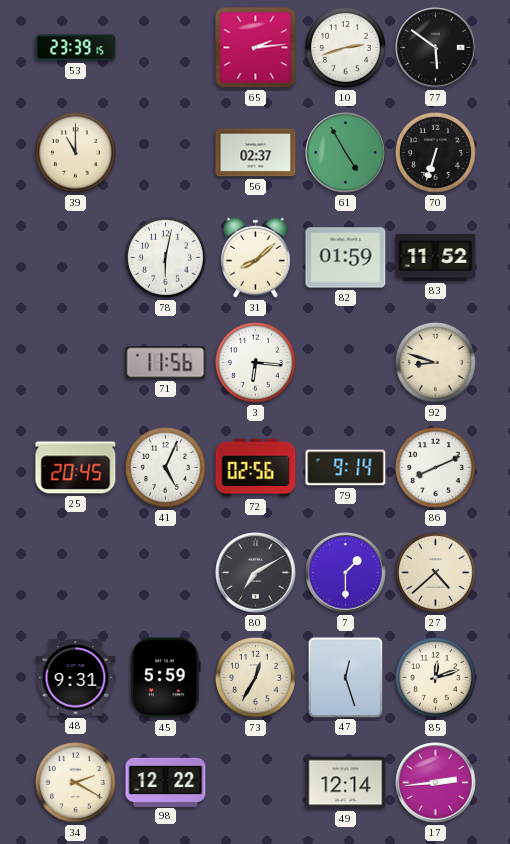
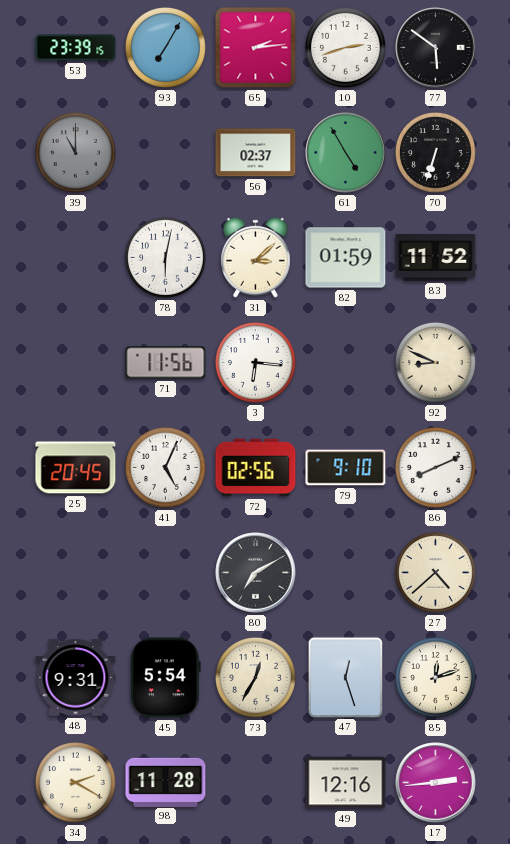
93: none -> 7:05 (165, 47)
39 dial: cream -> grey (75, 152)
31: 8:08 -> 3:08 (256, 257)
92: 8:48 -> 8:49 (435, 362)
79: 9:14 -> 9:10 (346, 468)
7: 1:30 -> none (346, 573)
45: 5:59 -> 5:54 (165, 678)
98: 12:22 -> 11:28 (166, 782)
49: 12:14 -> 12:16 (346, 783)
